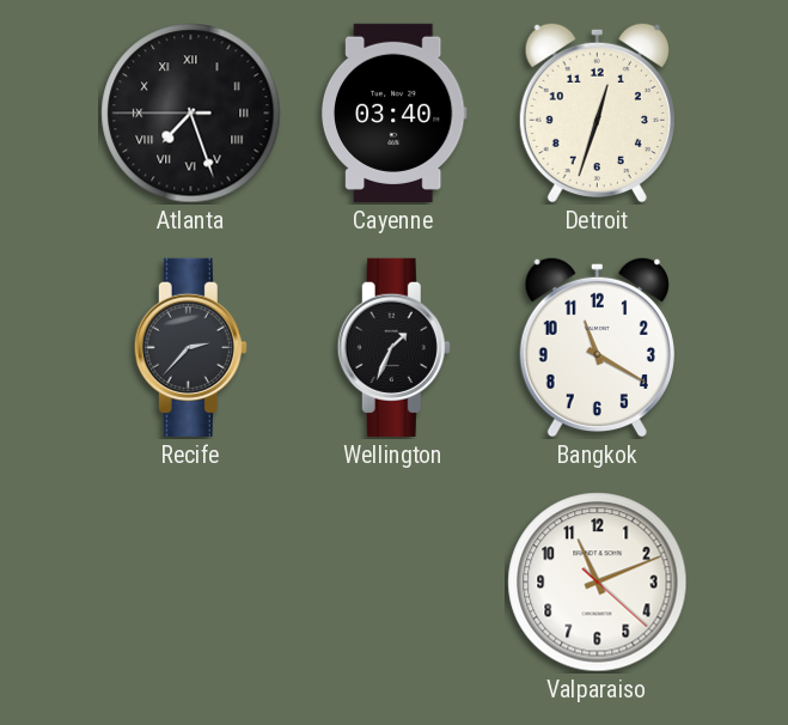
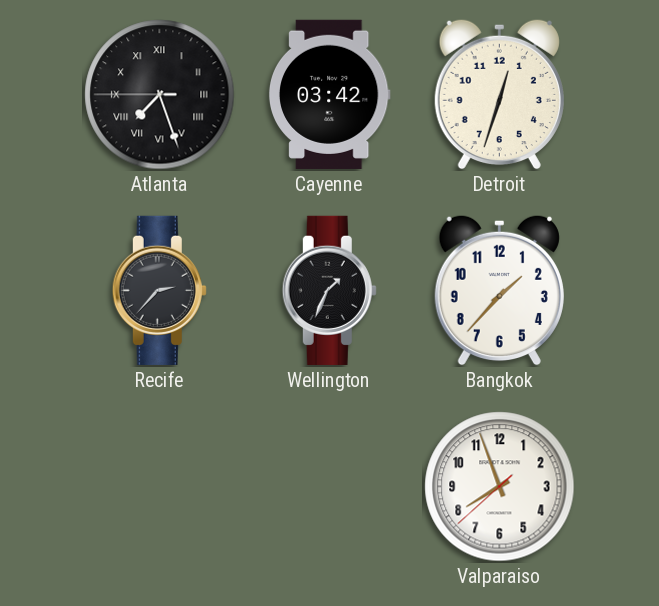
Cayenne: 03:40 -> 03:42 (329, 94)
Bangkok: 11:20 -> 1:37 (499, 290)
Valparaiso: 11:11 -> 7:56 (500, 487)
